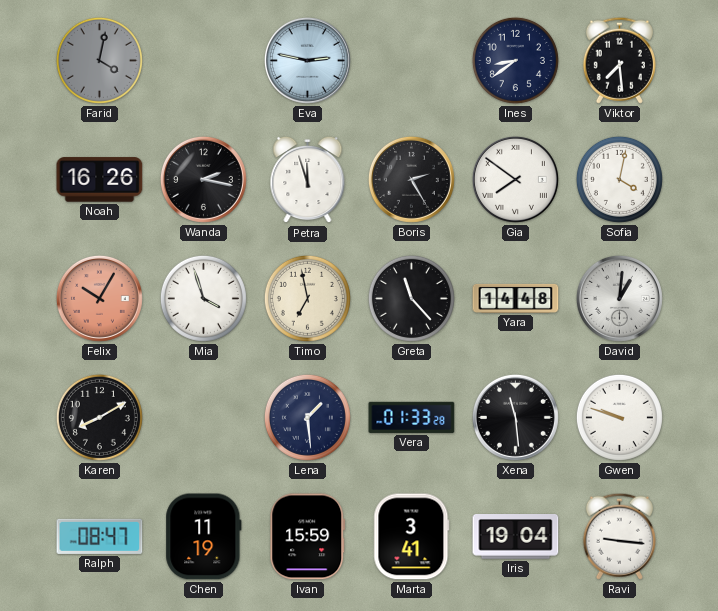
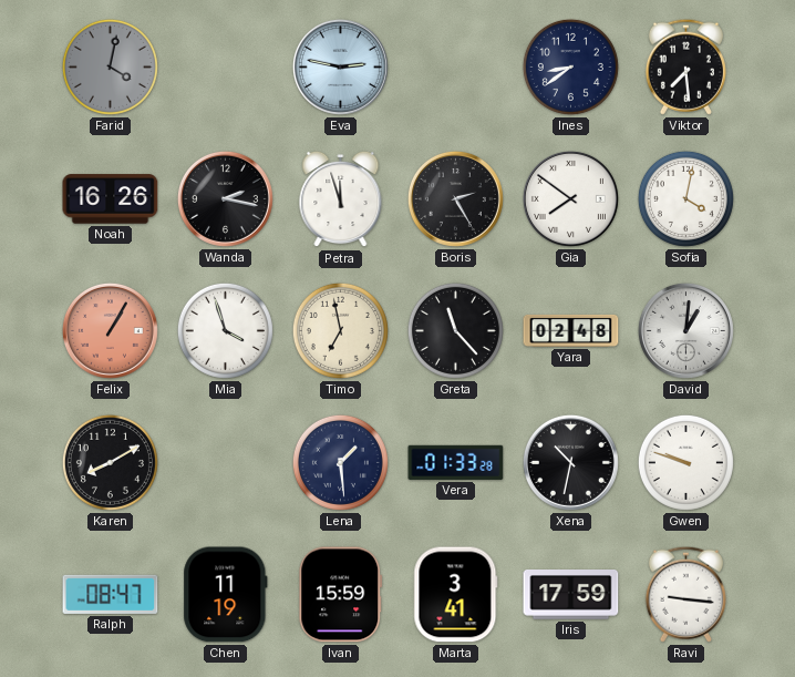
Felix: 10:05 -> 1:05 (110, 330)
Yara: 14:48 -> 02:48 (571, 330)
Xena: 11:29 -> 10:32 (570, 462)
Iris: 19:04 -> 17:59 (571, 595)
